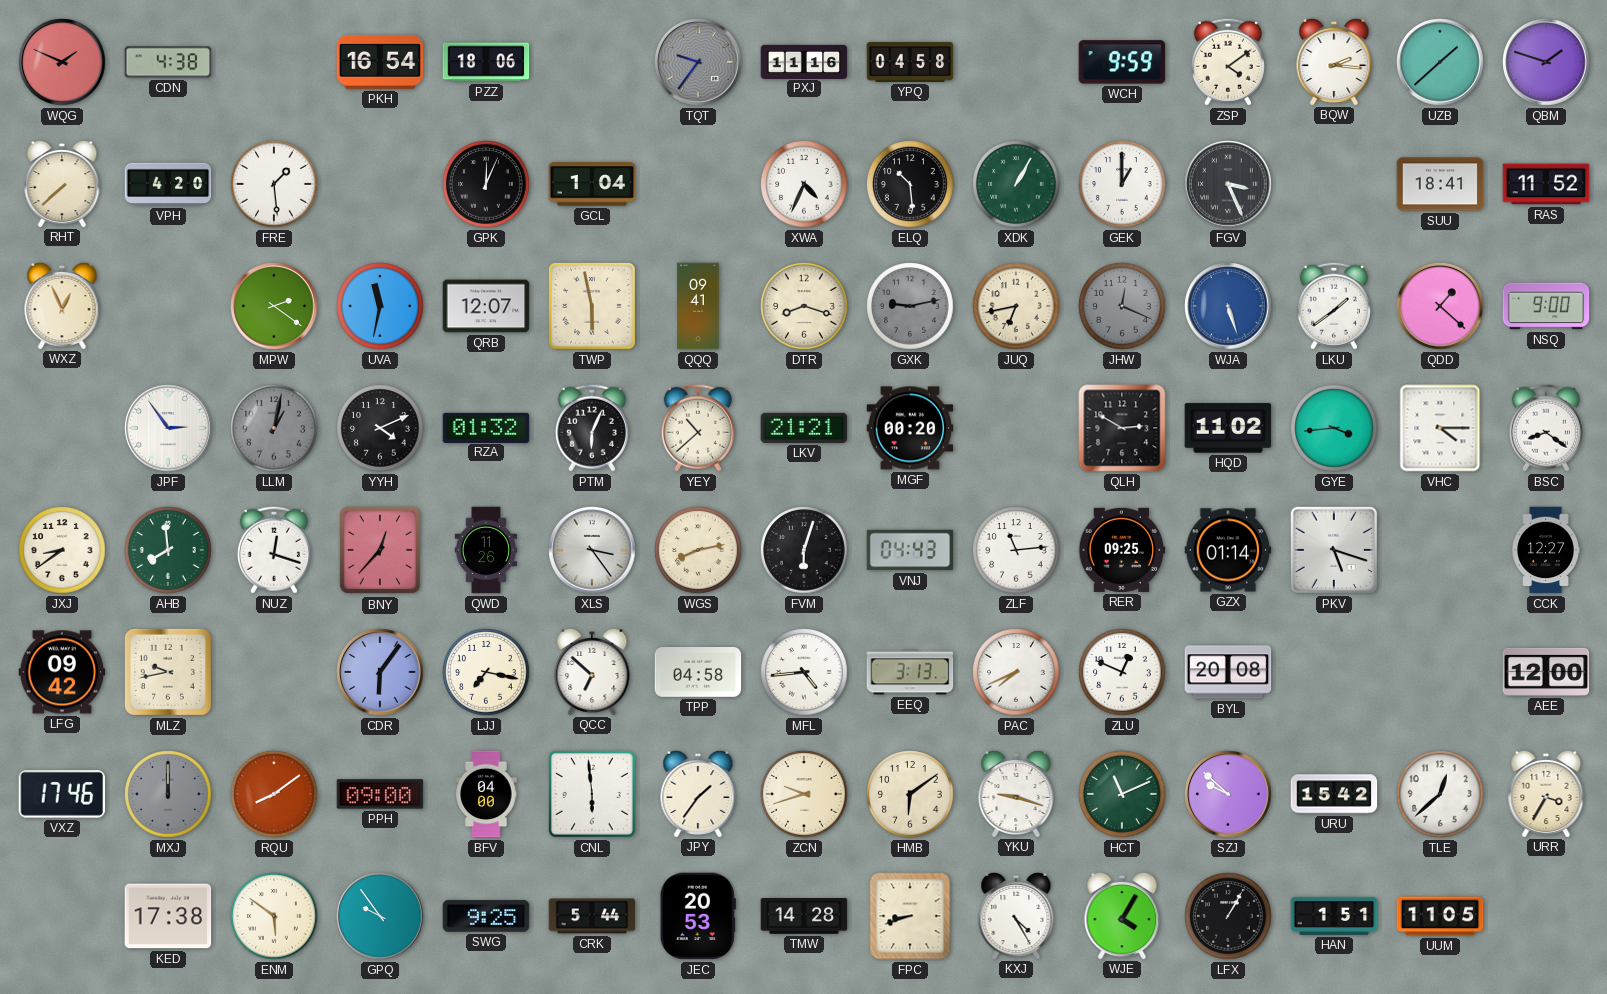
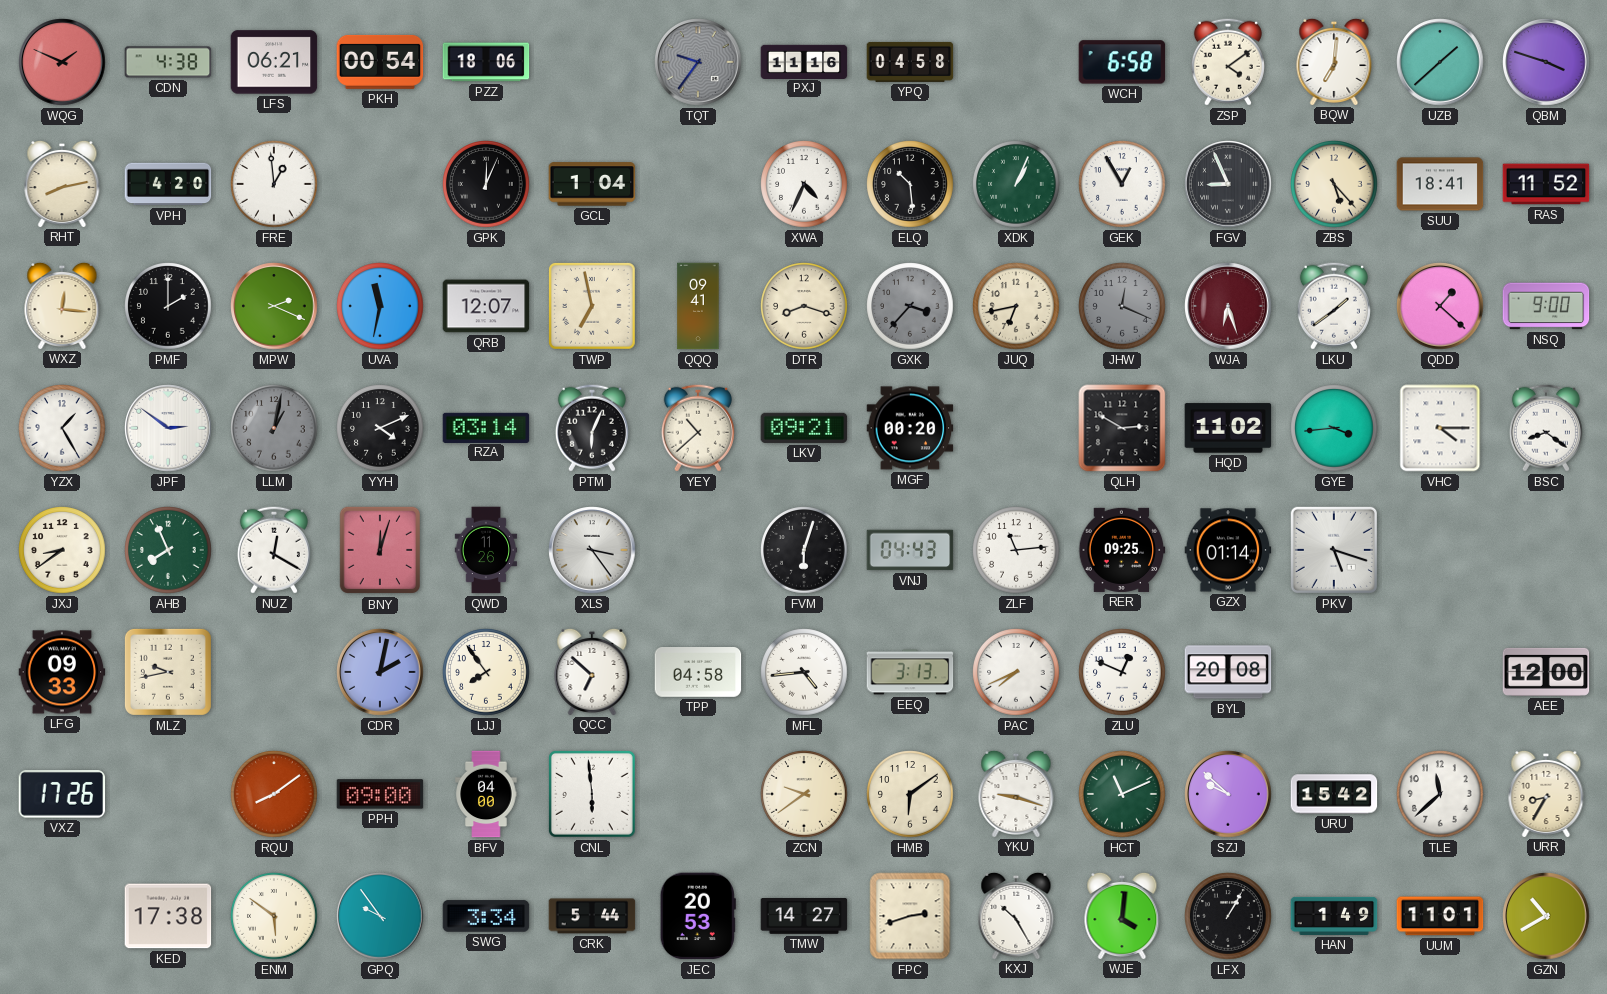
LFS: none -> 06:21 (274, 62)
PKH: 16:54 -> 00:54 (380, 62)
WCH: 9:59 -> 6:58 (1122, 62)
BQW: 2:16 -> 7:01 (1334, 61)
QBM: 1:48 -> 3:48 (1546, 62)
RHT: 7:38 -> 8:13 (62, 183)
FRE: 1:29 -> 12:59 (274, 184)
XDK: 1:05 -> 1:04 (1016, 184)
GEK: 1:00 -> 12:55 (1122, 184)
FGV: 3:26 -> 8:56 (1228, 184)
ZBS: none -> 5:23 (1334, 184)
WXZ: 12:56 -> 12:16 (62, 305)
PMF: none -> 2:00 (168, 306)
MPW: 2:21 -> 2:19 (274, 306)
TWP: 5:58 -> 6:58 (592, 306)
GXK: 9:13 -> 3:37 (910, 306)
WJA: 5:27 -> 6:27 (1228, 306)
WJA dial: blue -> burgundy (1228, 306)
YZX: none -> 1:25 (62, 428)
JPF: 2:54 -> 2:51 (168, 428)
RZA: 01:32 -> 03:14 (486, 427)
LKV: 21:21 -> 09:21 (804, 428)
AHB: 7:59 -> 7:56 (168, 550)
NUZ: 12:18 -> 12:20 (274, 550)
BNY: 12:37 -> 12:03 (380, 550)
WGS: 8:13 -> none (698, 550)
CCK: 12:27 -> none (1546, 550)
LFG: 09:42 -> 09:33 (62, 672)
CDR: 6:06 -> 2:02 (380, 672)
LJJ: 7:17 -> 7:54 (486, 672)
VXZ: 17:46 -> 17:26 (62, 795)
MXJ: 12:00 -> none (168, 794)
JPY: 1:36 -> none (698, 793)
ZCN: 9:42 -> 9:39 (804, 794)
TLE: 12:38 -> 11:38 (1440, 794)
URR: 3:35 -> 8:35 (1546, 793)
SWG: 9:25 -> 3:34 (486, 916)
TMW: 14:28 -> 14:27 (804, 917)
FPC: 8:42 -> 2:42 (910, 916)
KXJ: 4:25 -> 10:25 (1016, 915)
WJE: 4:05 -> 4:01 (1122, 915)
HAN: 1:51 -> 1:49 (1334, 916)
UUM: 11:05 -> 11:01 (1440, 916)
GZN: none -> 10:40 (1546, 916)
